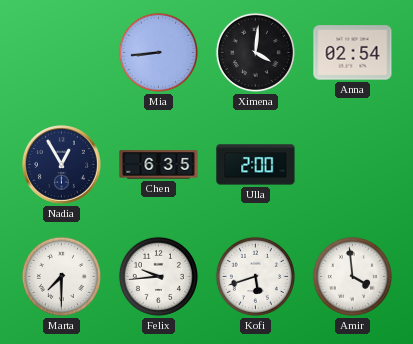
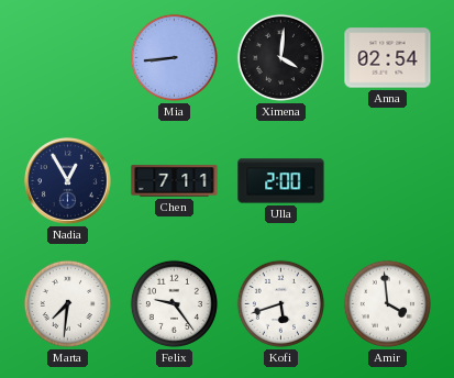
Chen: 6:35 -> 7:11 (175, 181)
Marta: 7:30 -> 7:31 (67, 303)
Felix: 9:44 -> 9:24 (174, 303)
